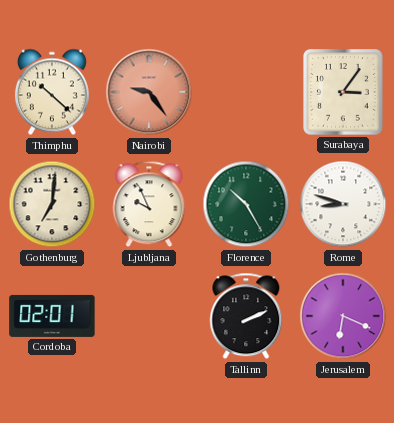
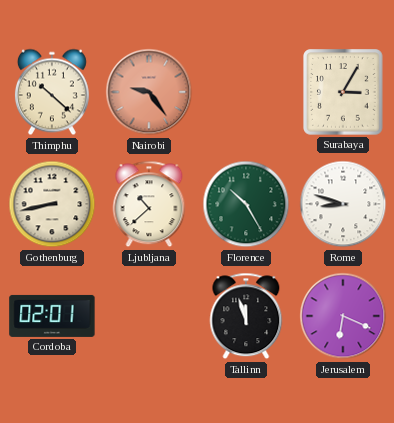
Surabaya: 3:06 -> 3:05 (343, 92)
Gothenburg: 7:01 -> 8:43 (52, 204)
Ljubljana: 9:56 -> 10:38 (149, 204)
Tallinn: 2:11 -> 11:57 (246, 316)
